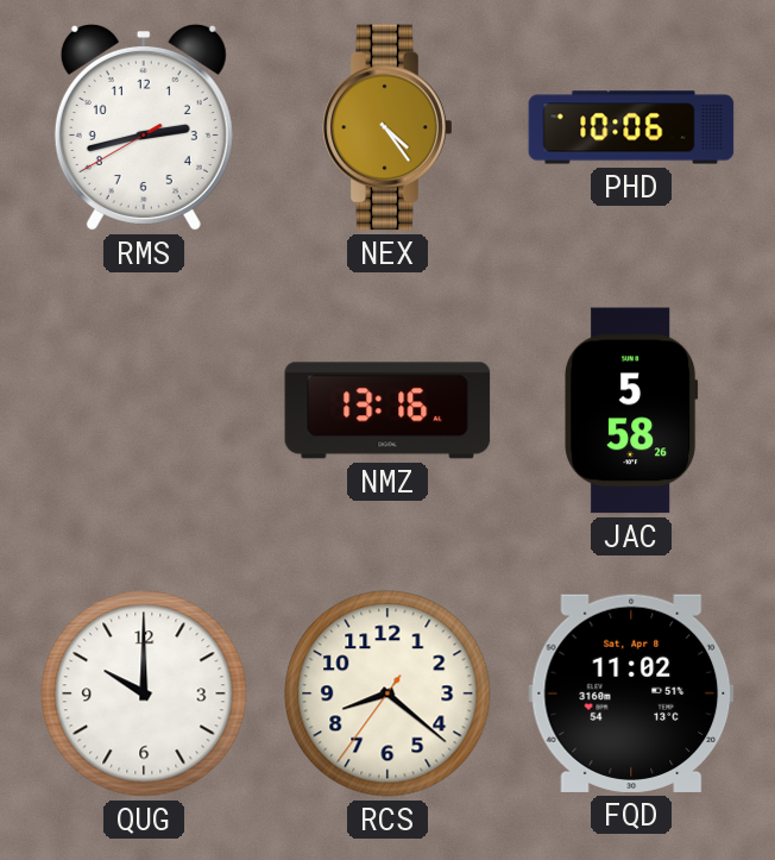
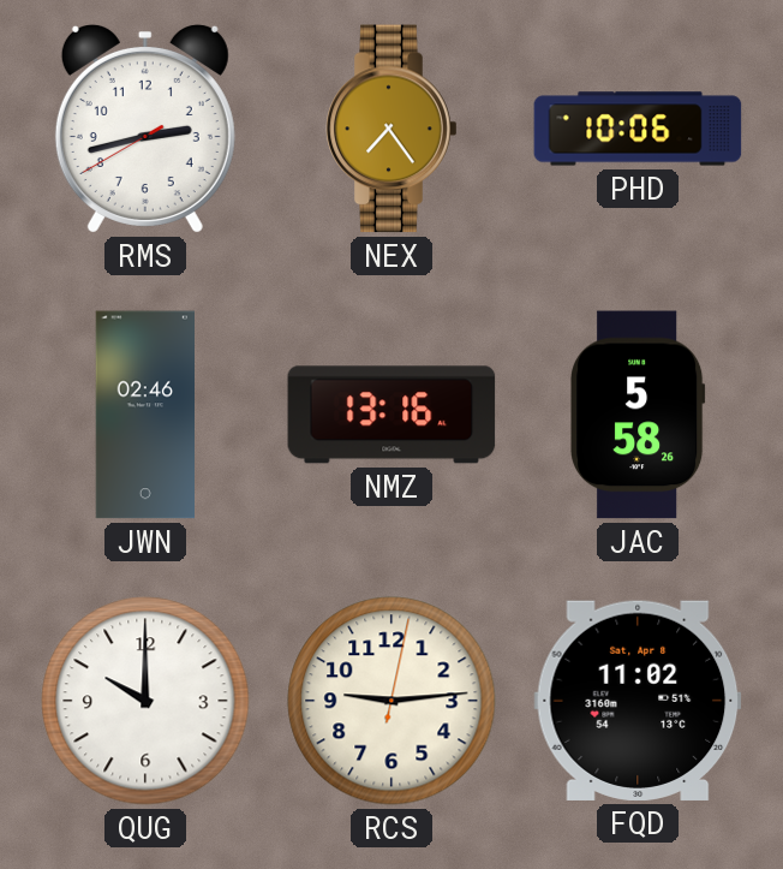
NEX: 4:24 -> 7:24 (391, 129)
JWN: none -> 02:46 (144, 415)
RCS: 8:21 -> 9:14 (391, 701)
